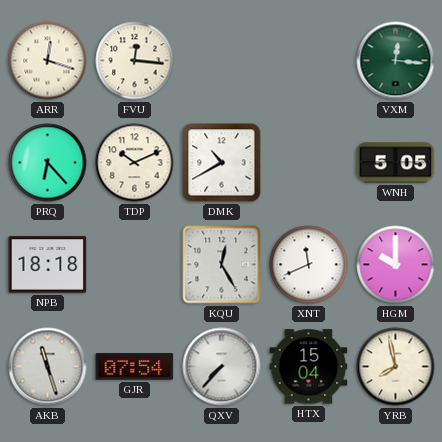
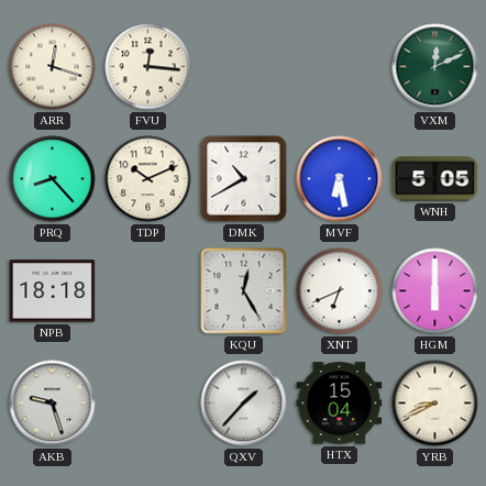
VXM: 12:16 -> 12:11 (435, 67)
PRQ: 6:23 -> 8:23 (53, 179)
MVF: none -> 6:28 (340, 179)
XNT: 11:41 -> 6:41 (340, 291)
HGM: 10:00 -> 6:00 (435, 291)
AKB: 11:27 -> 9:27 (53, 404)
GJR: 07:54 -> none (135, 367)
QXV: 7:37 -> 1:37 (244, 404)
YRB: 7:58 -> 8:41 (435, 404)
